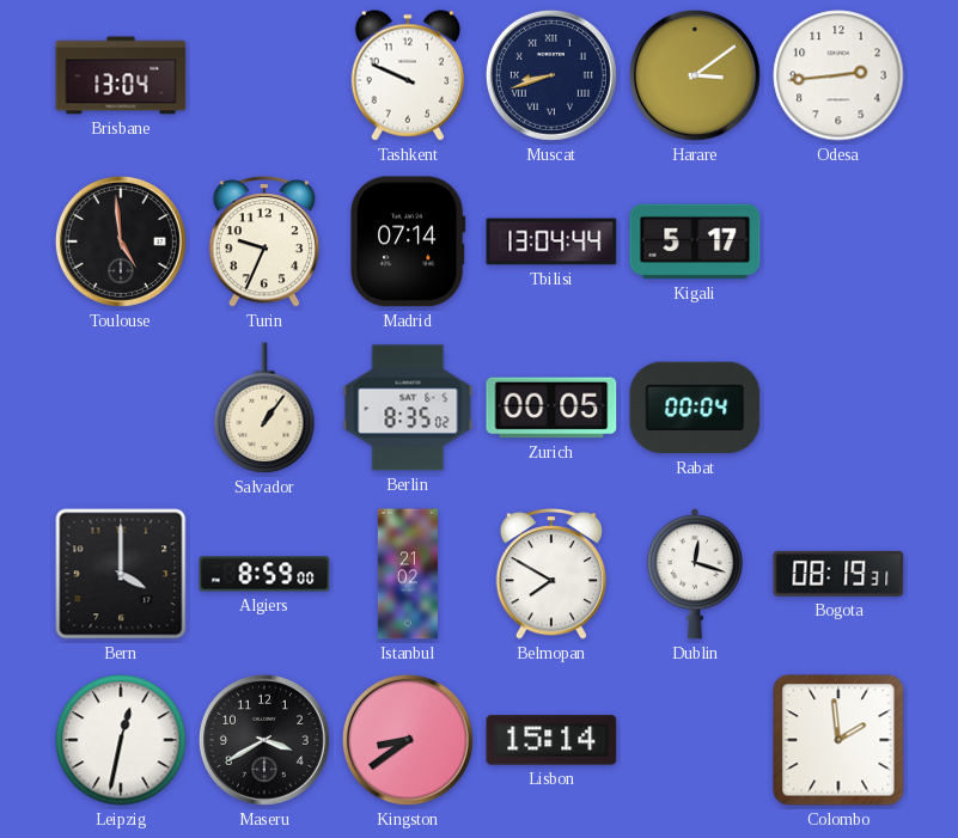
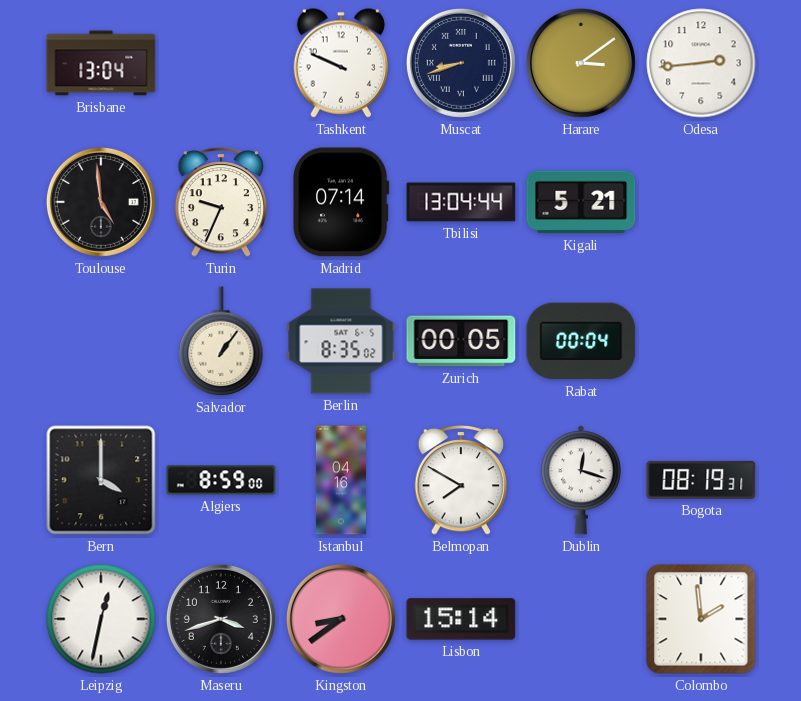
Kigali: 5:17 -> 5:21 (581, 202)
Istanbul: 21:02 -> 04:16 (341, 480)
Maseru: 3:40 -> 3:42 (221, 619)
